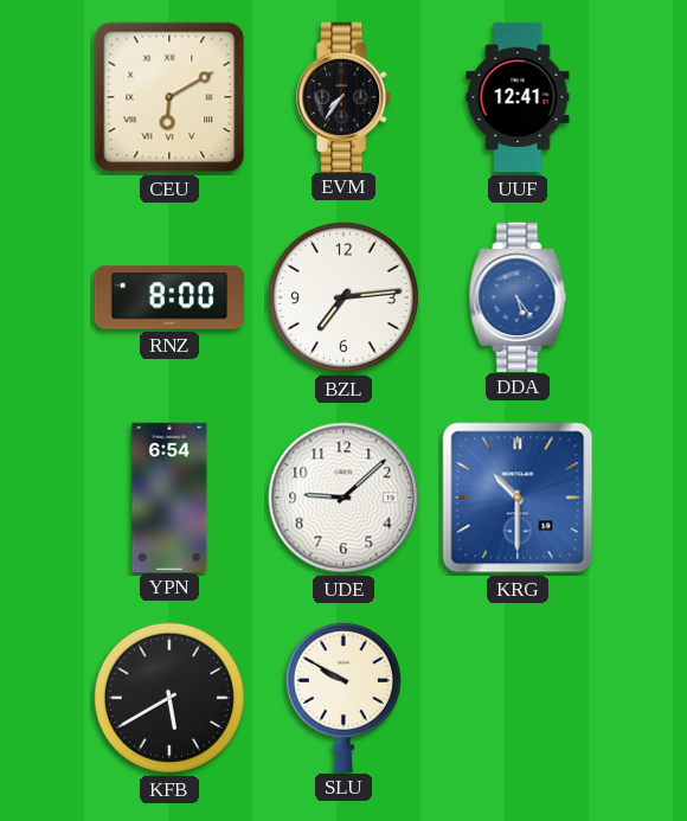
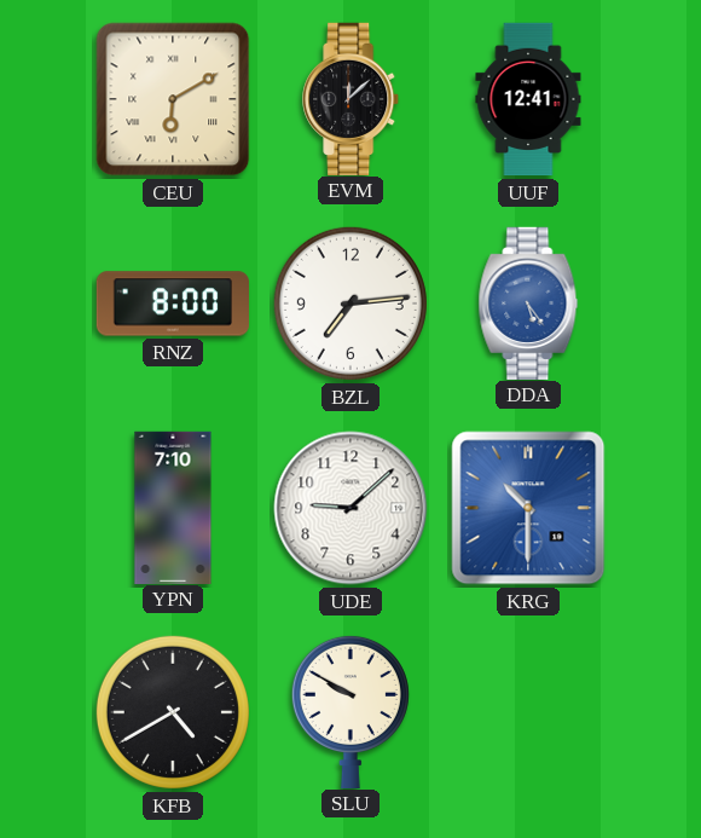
EVM: 7:36 -> 12:08 (352, 98)
YPN: 6:54 -> 7:10 (173, 507)
KFB: 5:40 -> 4:40 (173, 712)
